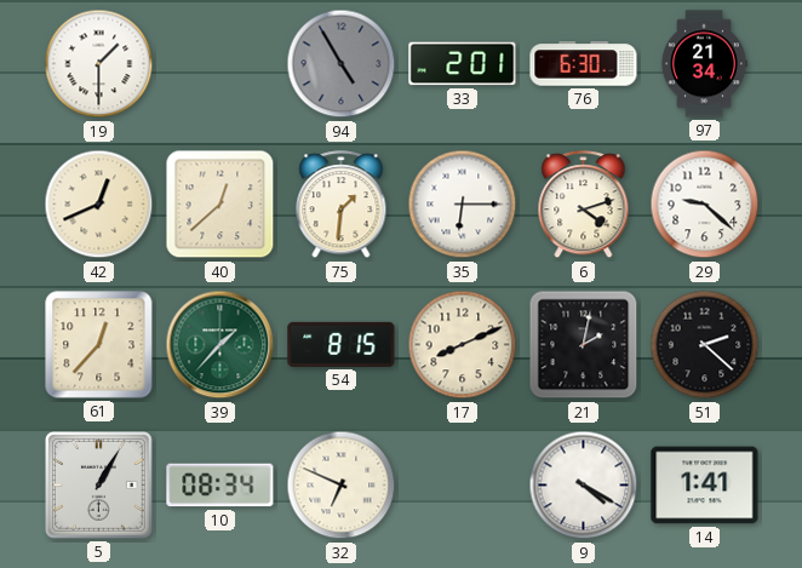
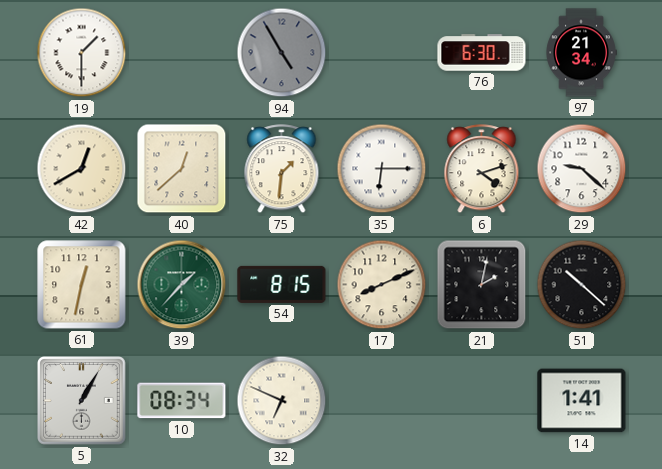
33: 2:01 -> none (463, 64)
42: 12:41 -> 12:40 (82, 169)
61: 12:37 -> 12:32 (82, 285)
51: 2:22 -> 10:22 (582, 285)
9: 4:20 -> none (584, 486)
